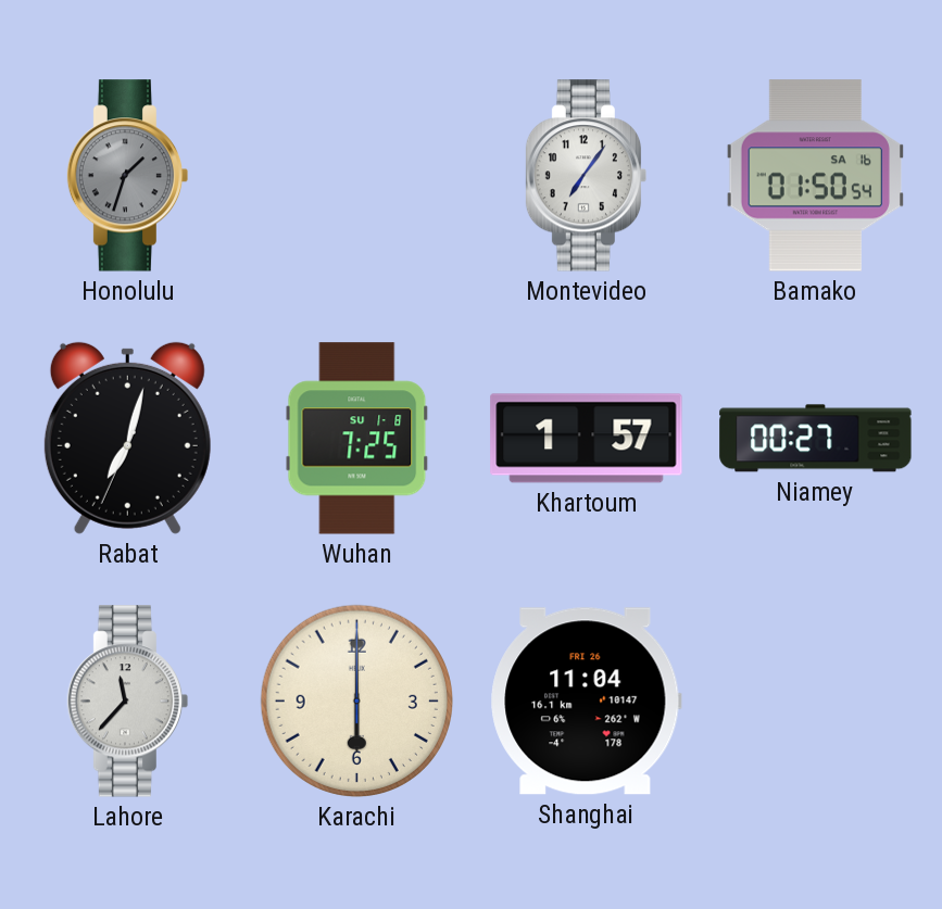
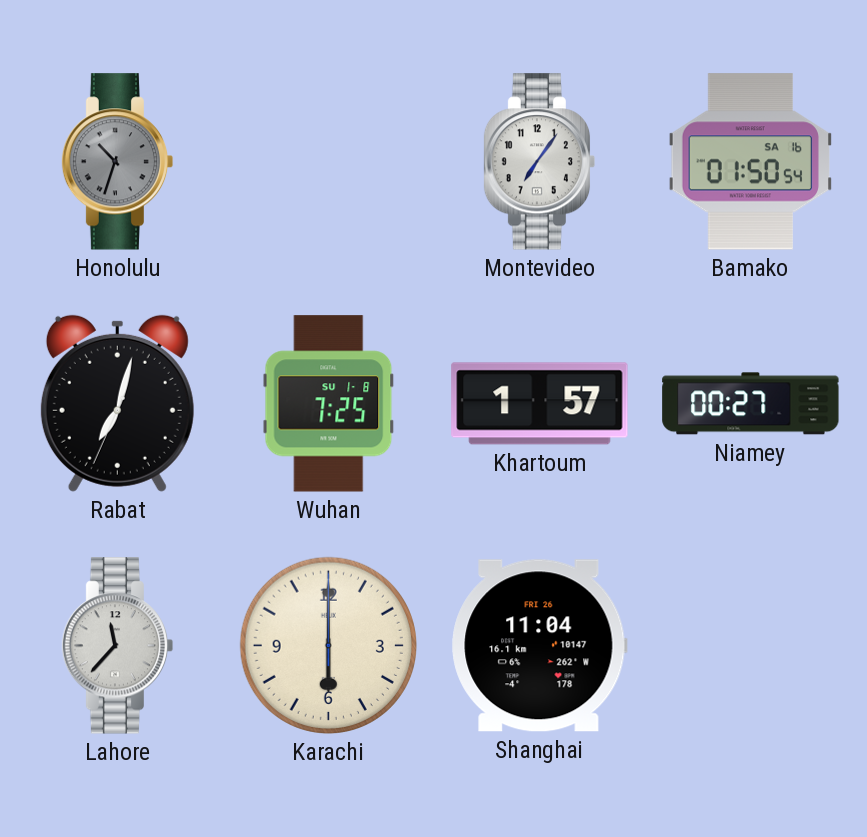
Honolulu: 1:33 -> 10:33 (118, 162)
